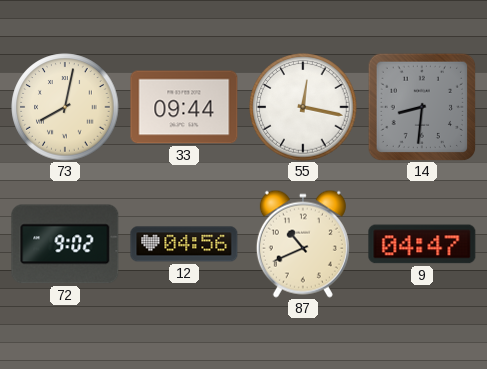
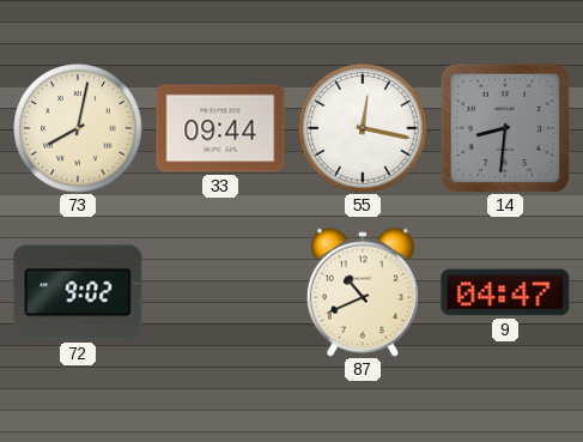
12: 04:56 -> none (184, 244)
